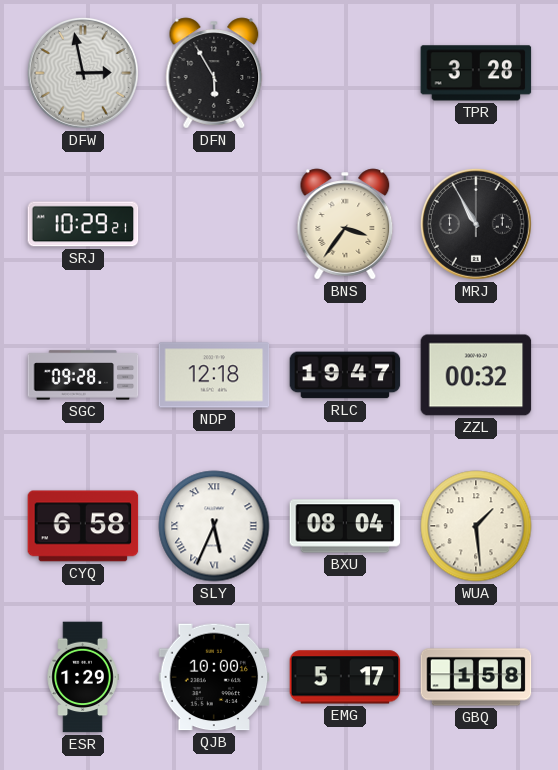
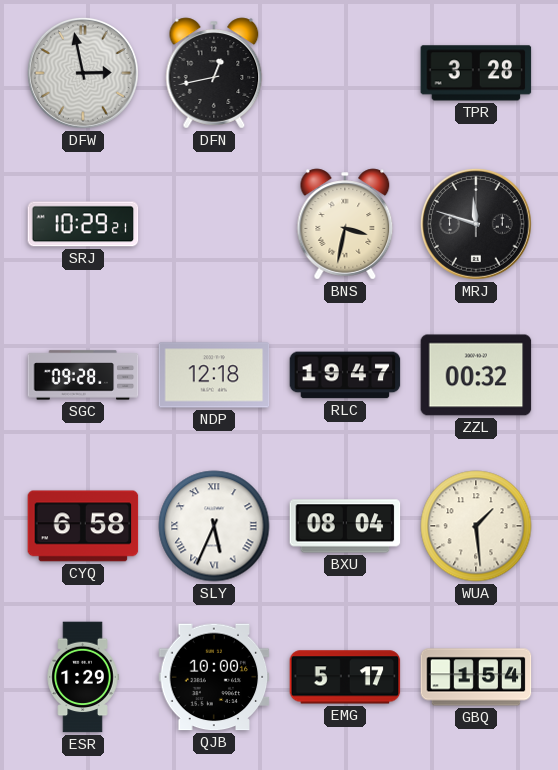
DFN: 5:55 -> 12:43 (214, 73)
BNS: 3:36 -> 3:32 (345, 224)
MRJ: 10:55 -> 11:48 (476, 224)
GBQ: 1:58 -> 1:54 (476, 677)
